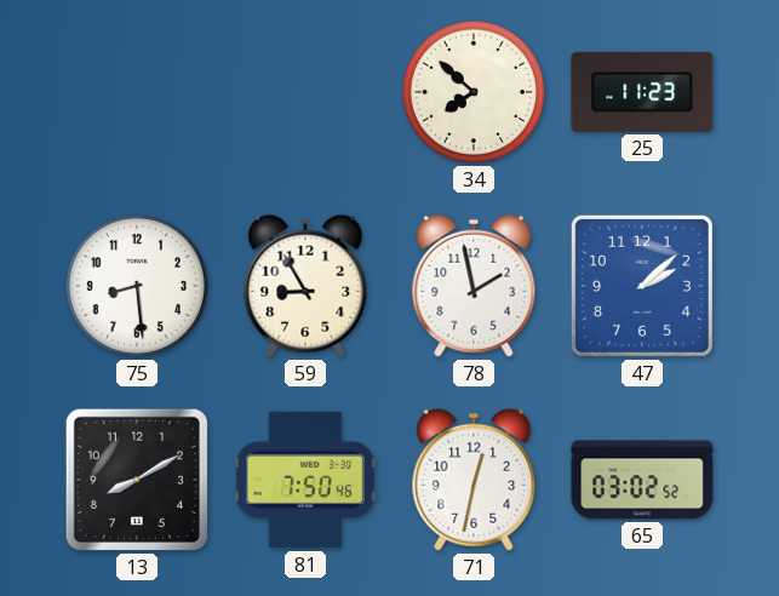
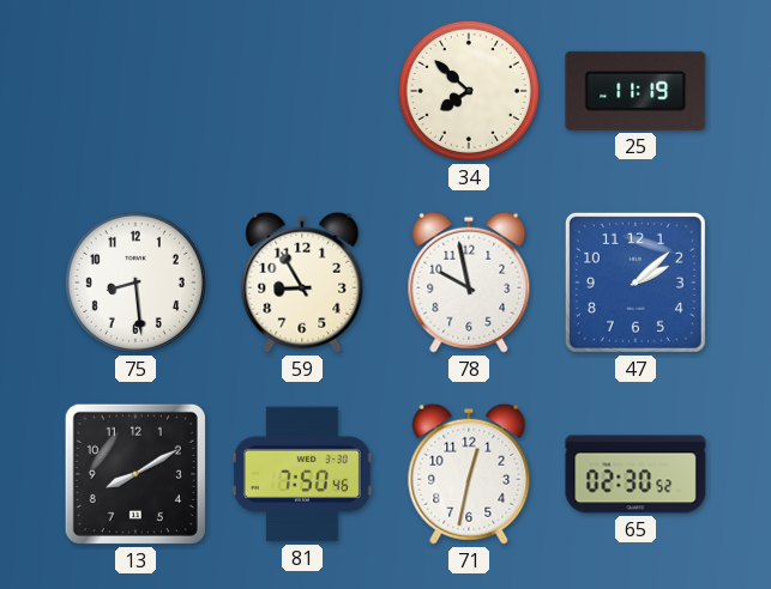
25: 11:23 -> 11:19 (636, 91)
78: 1:58 -> 9:58 (469, 283)
65: 03:02 -> 02:30 (636, 474)
